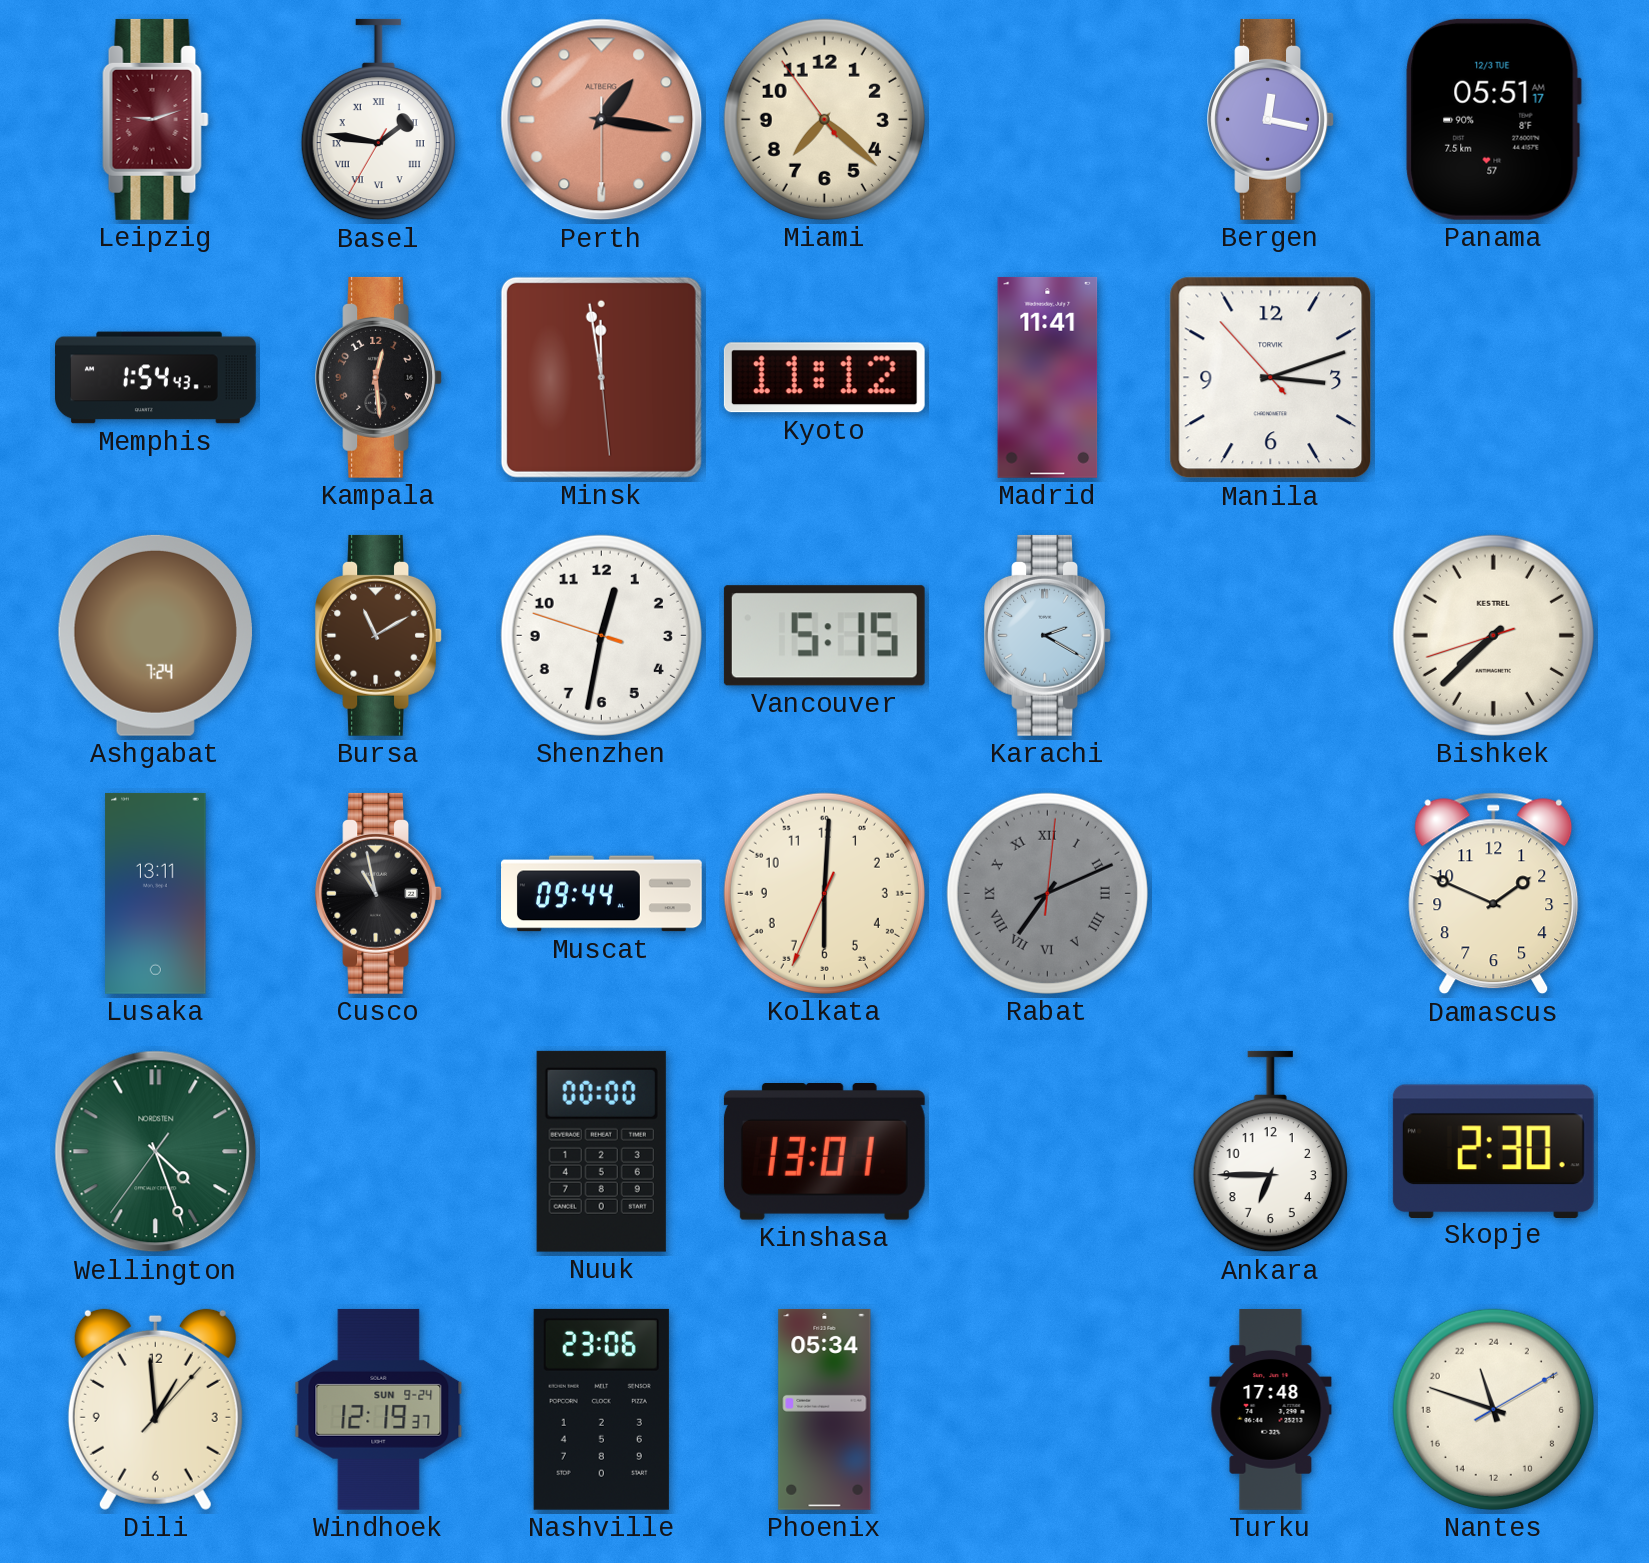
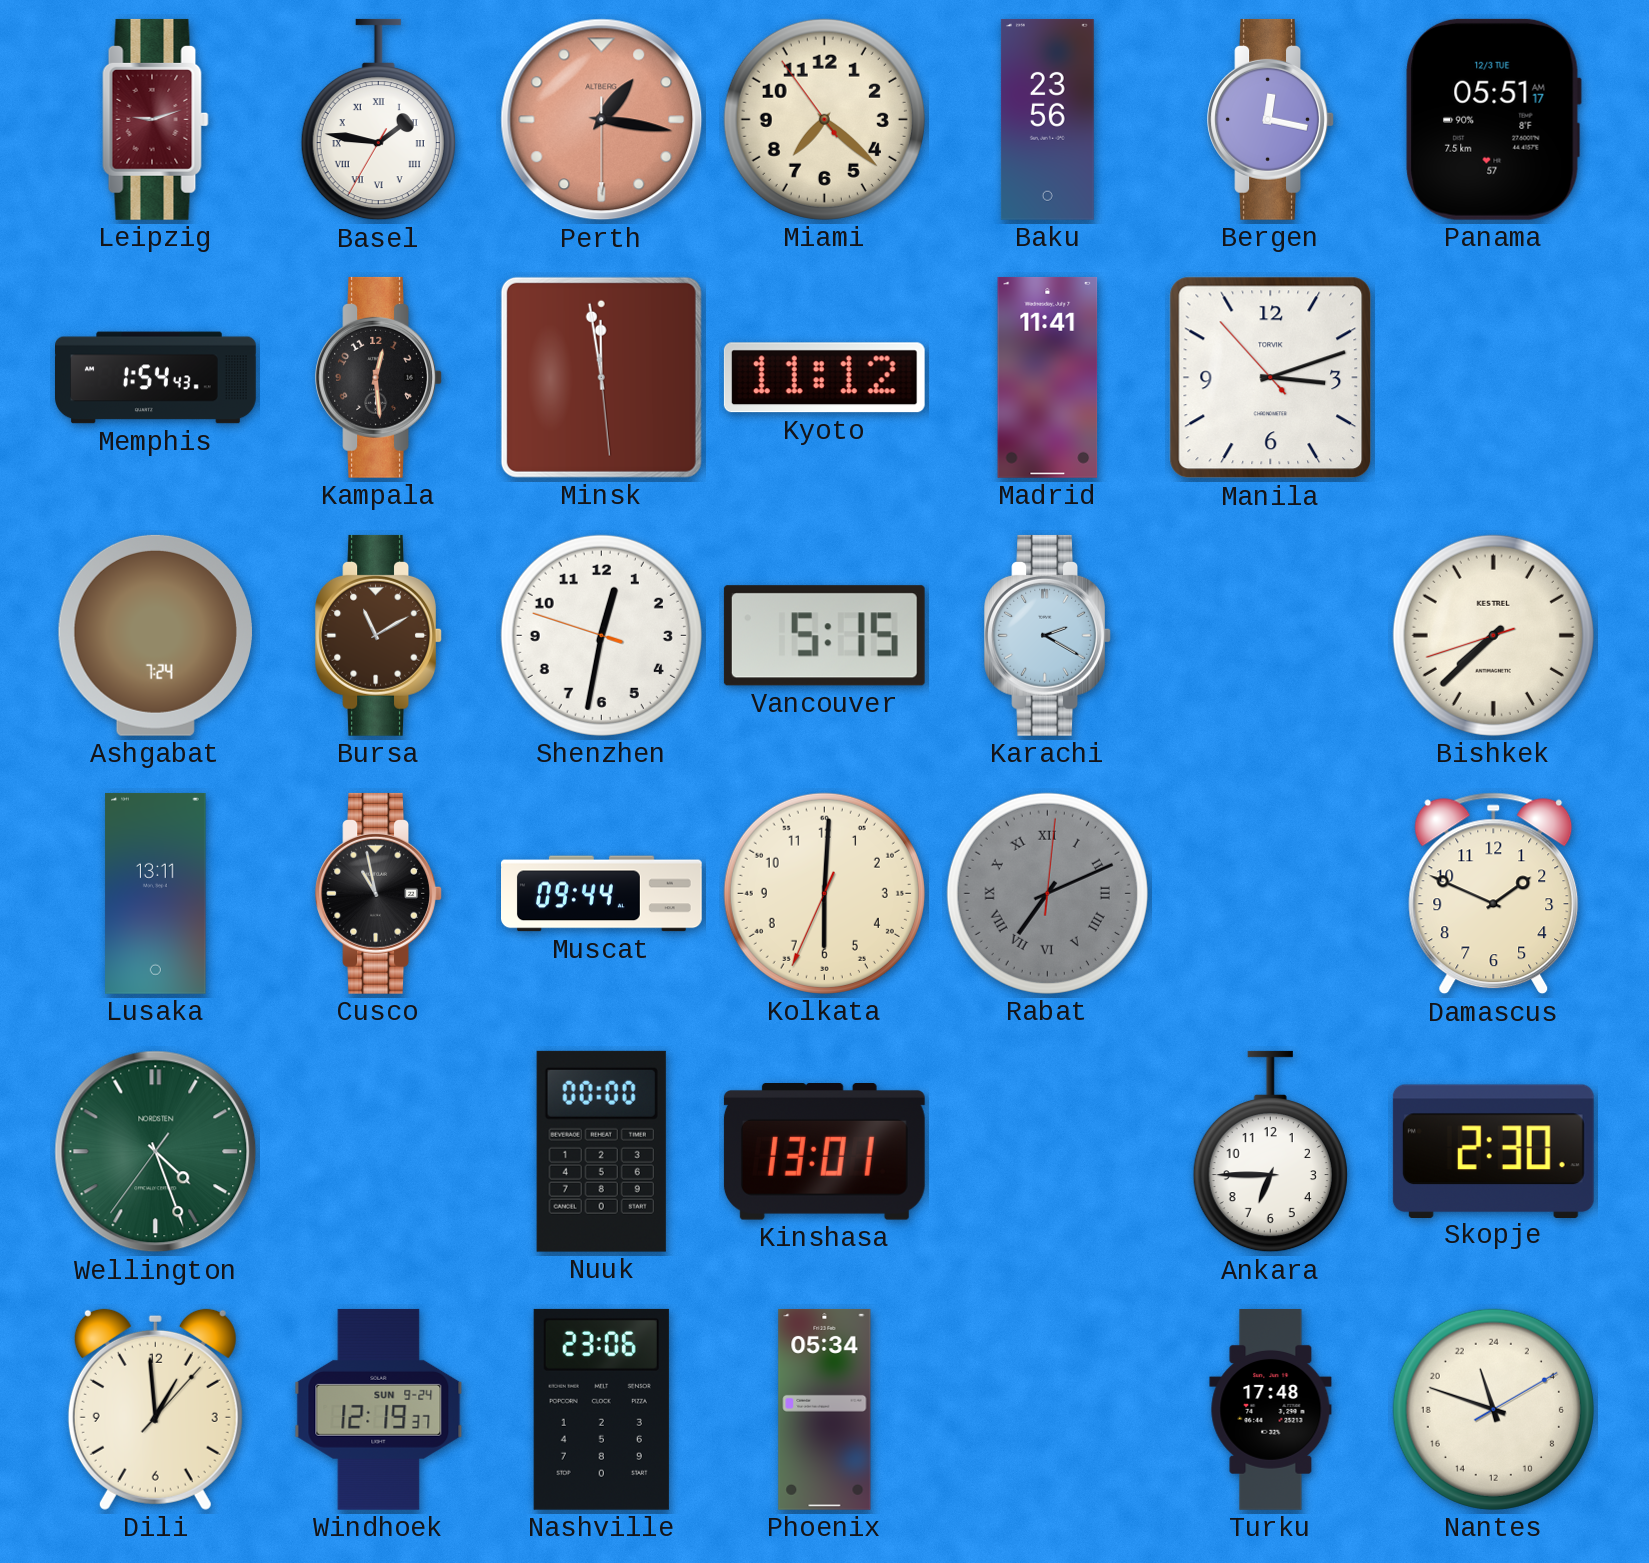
Baku: none -> 23:56 (1047, 119)
